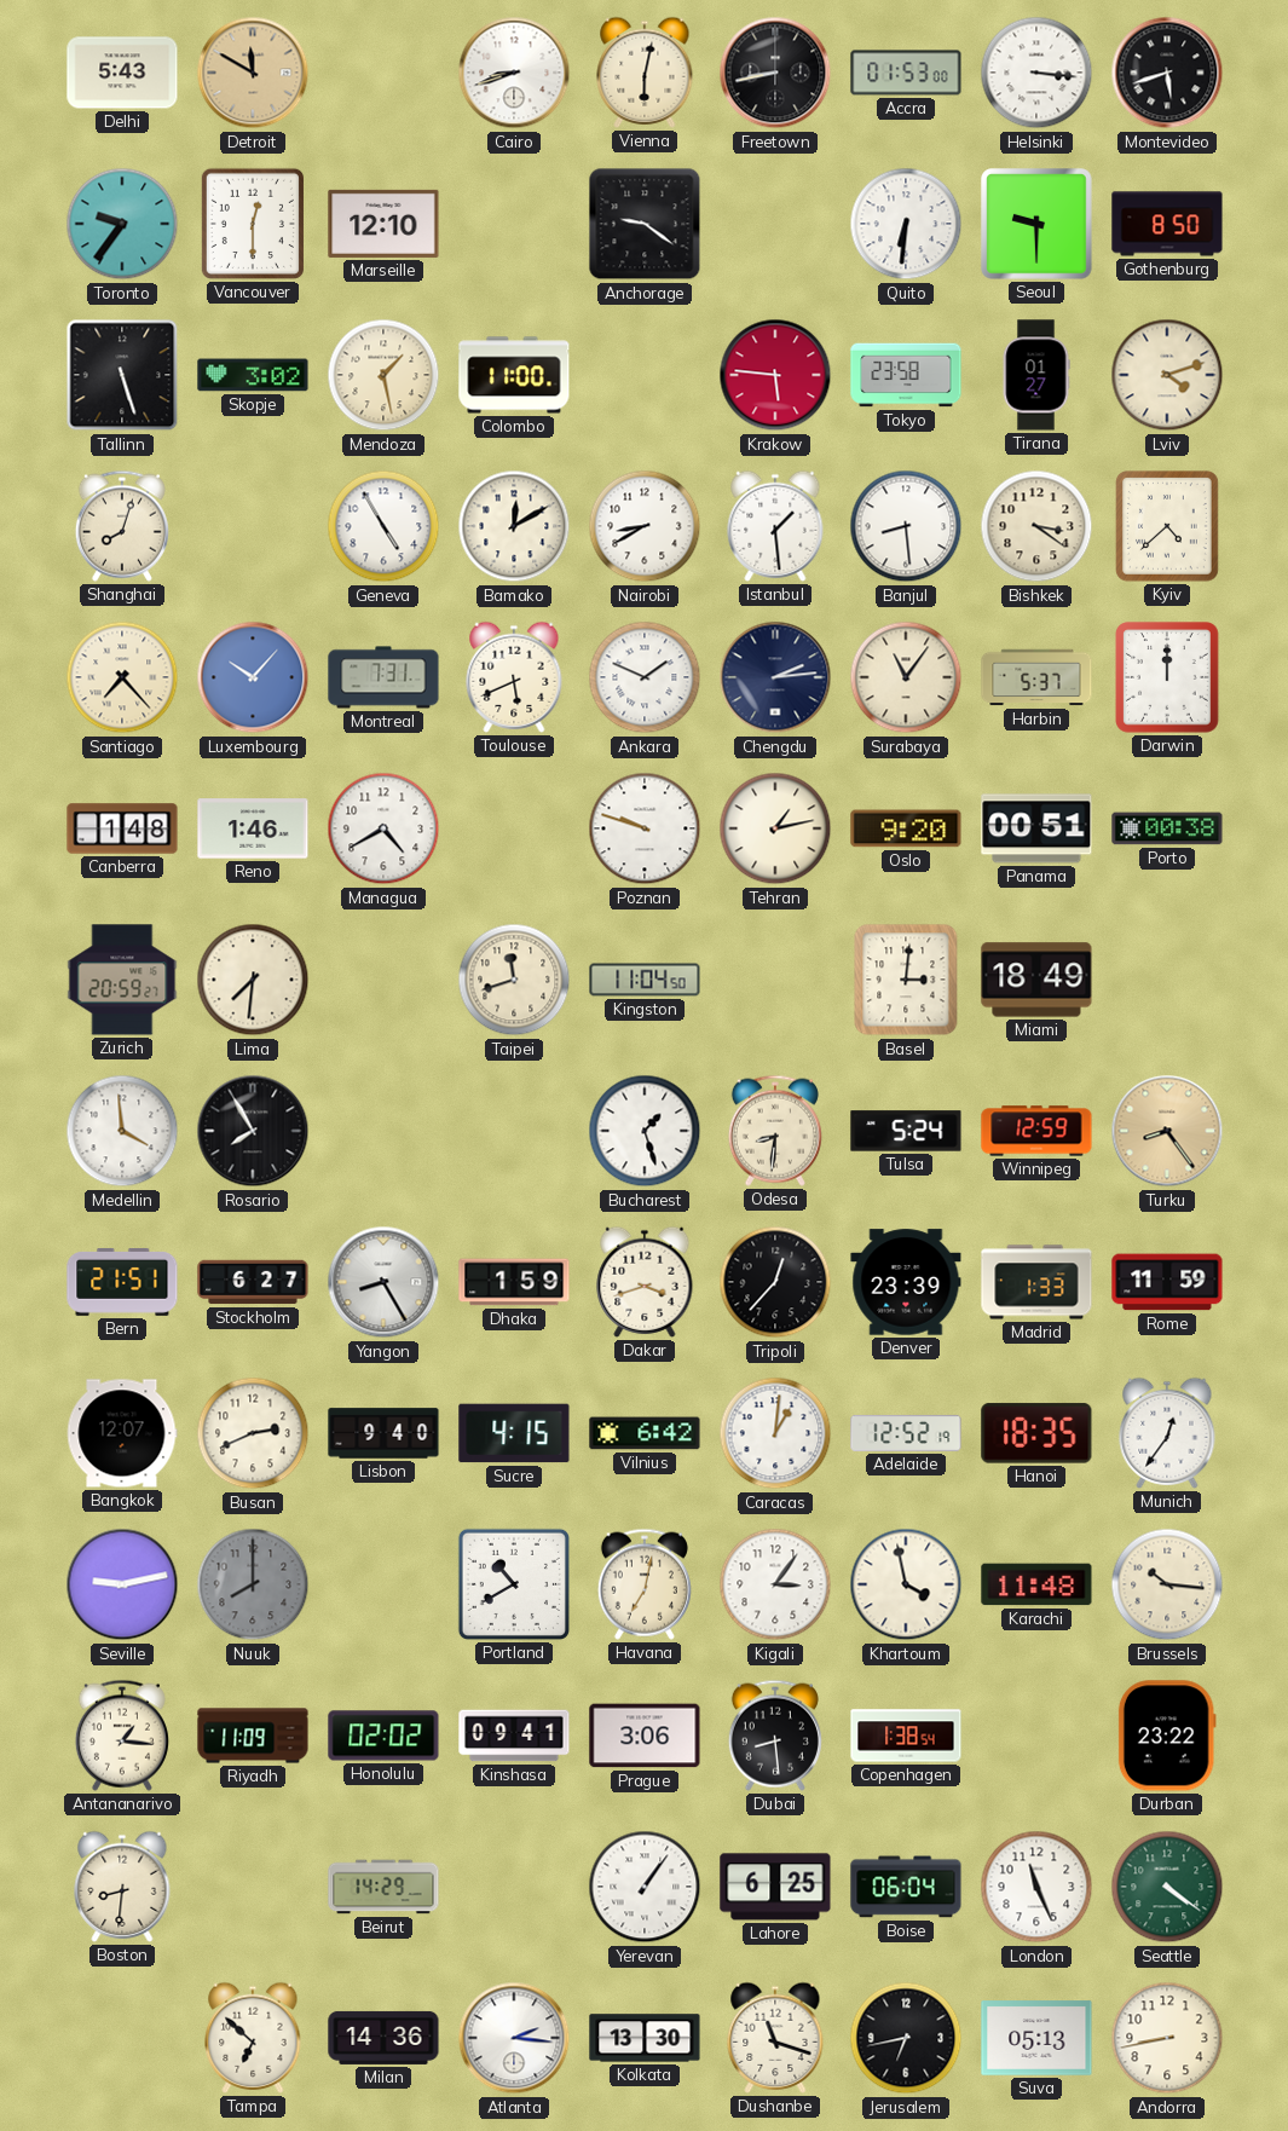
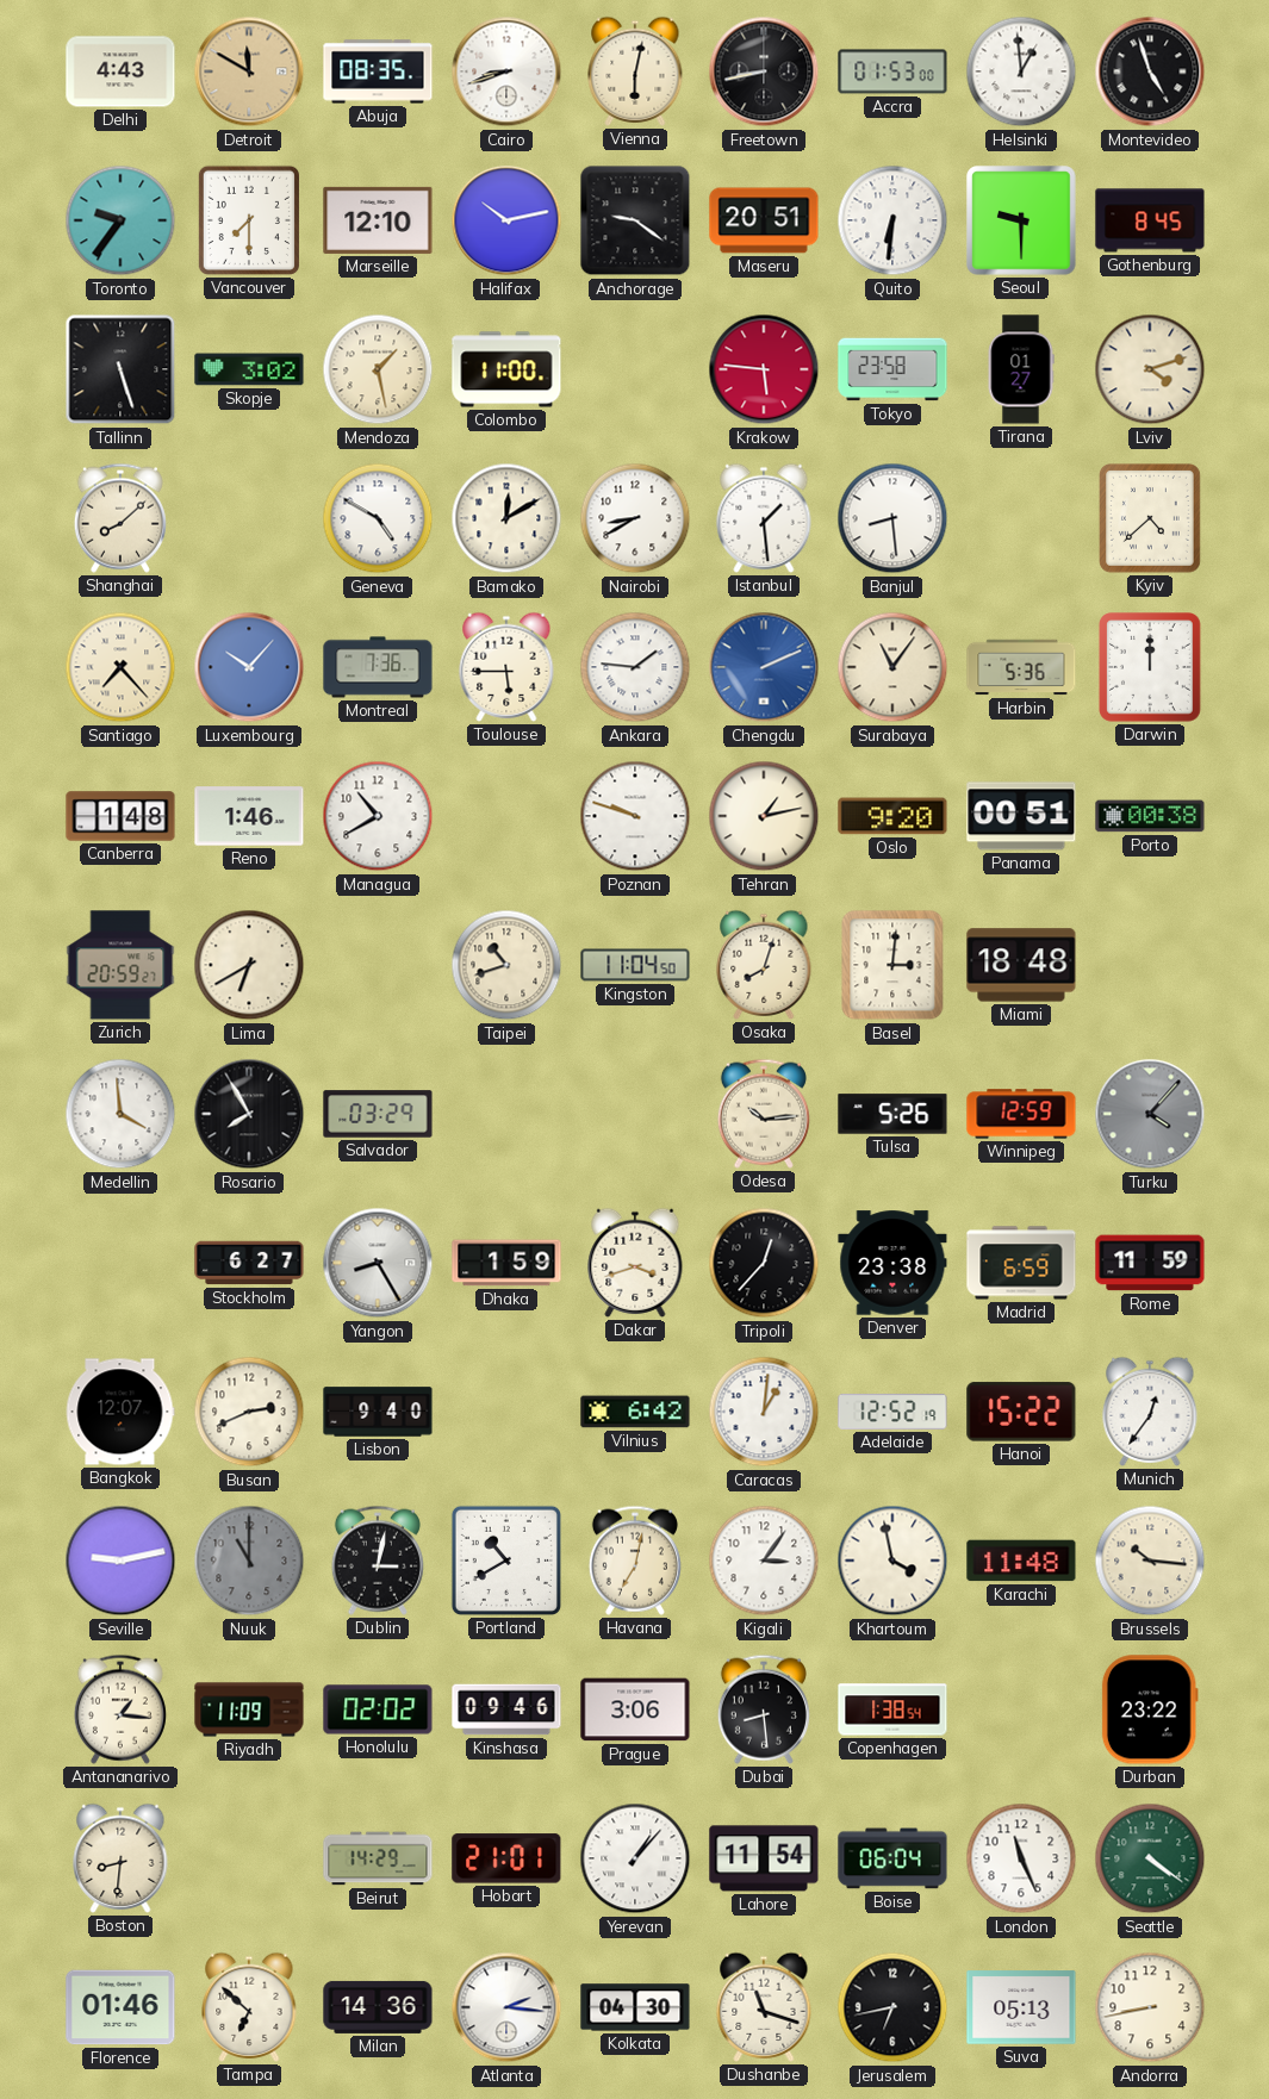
Delhi: 5:43 -> 4:43 (120, 71)
Abuja: none -> 08:35 (378, 71)
Helsinki: 3:16 -> 12:59 (1021, 71)
Montevideo: 5:42 -> 4:57 (1150, 71)
Vancouver: 12:30 -> 7:30 (249, 220)
Halifax: none -> 10:13 (506, 220)
Maseru: none -> 20:51 (764, 220)
Gothenburg: 8:50 -> 8:45 (1150, 220)
Shanghai: 8:03 -> 8:08 (120, 518)
Geneva: 4:55 -> 4:50 (378, 518)
Bishkek: 3:21 -> none (1036, 526)
Montreal: 7:31 -> 7:36 (378, 667)
Toulouse: 5:41 -> 5:45 (506, 667)
Ankara: 1:49 -> 1:46 (635, 667)
Chengdu: 2:14 -> 2:11 (764, 667)
Chengdu dial: navy -> blue (764, 667)
Harbin: 5:37 -> 5:36 (1021, 667)
Managua: 4:40 -> 10:40 (378, 816)
Lima: 7:31 -> 6:40 (249, 965)
Taipei: 11:42 -> 10:42 (506, 965)
Osaka: none -> 8:03 (764, 965)
Miami: 18:49 -> 18:48 (1021, 965)
Salvador: none -> 03:29 (378, 1114)
Bucharest: 1:27 -> none (645, 1131)
Odesa: 8:31 -> 10:14 (764, 1114)
Tulsa: 5:24 -> 5:26 (892, 1114)
Turku: 8:24 -> 4:07 (1150, 1114)
Turku dial: champagne -> grey (1150, 1114)
Bern: 21:51 -> none (122, 1282)
Denver: 23:39 -> 23:38 (892, 1263)
Madrid: 1:33 -> 6:59 (1021, 1263)
Sucre: 4:15 -> none (514, 1433)
Hanoi: 18:35 -> 15:22 (1021, 1412)
Nuuk: 8:00 -> 11:00 (249, 1561)
Dublin: none -> 3:02 (378, 1561)
Kinshasa: 09:41 -> 09:46 (506, 1709)
Hobart: none -> 21:01 (506, 1858)
Yerevan: 1:06 -> 1:07 (635, 1858)
Lahore: 6:25 -> 11:54 (764, 1858)
Florence: none -> 01:46 (120, 2007)
Kolkata: 13:30 -> 04:30 (635, 2007)
